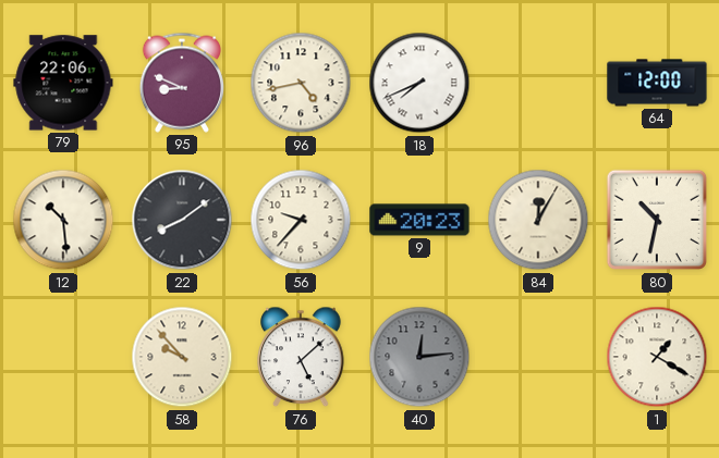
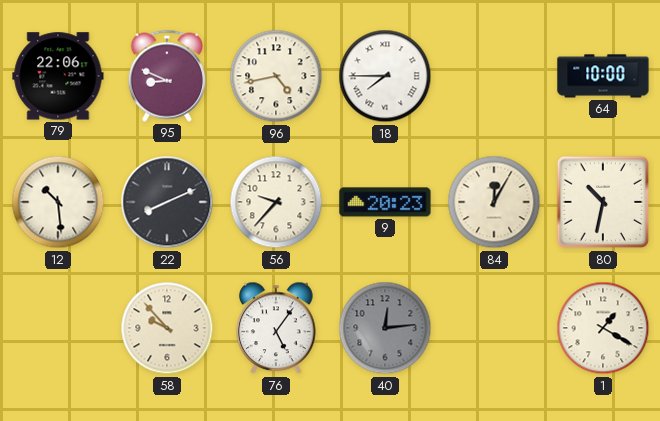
18: 7:41 -> 7:45 (385, 76)
64: 12:00 -> 10:00 (603, 76)
22: 8:09 -> 8:11 (167, 202)
76: 5:08 -> 5:06 (276, 328)
